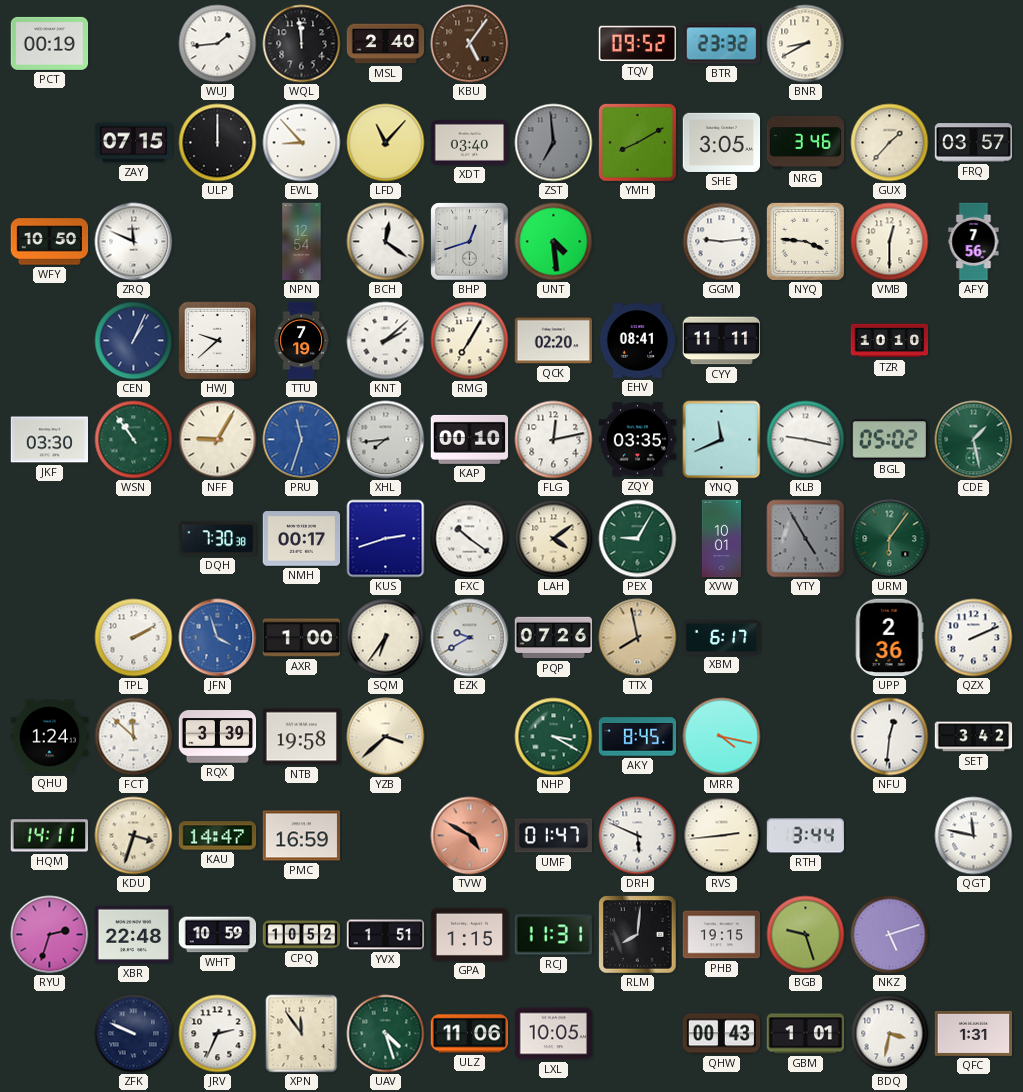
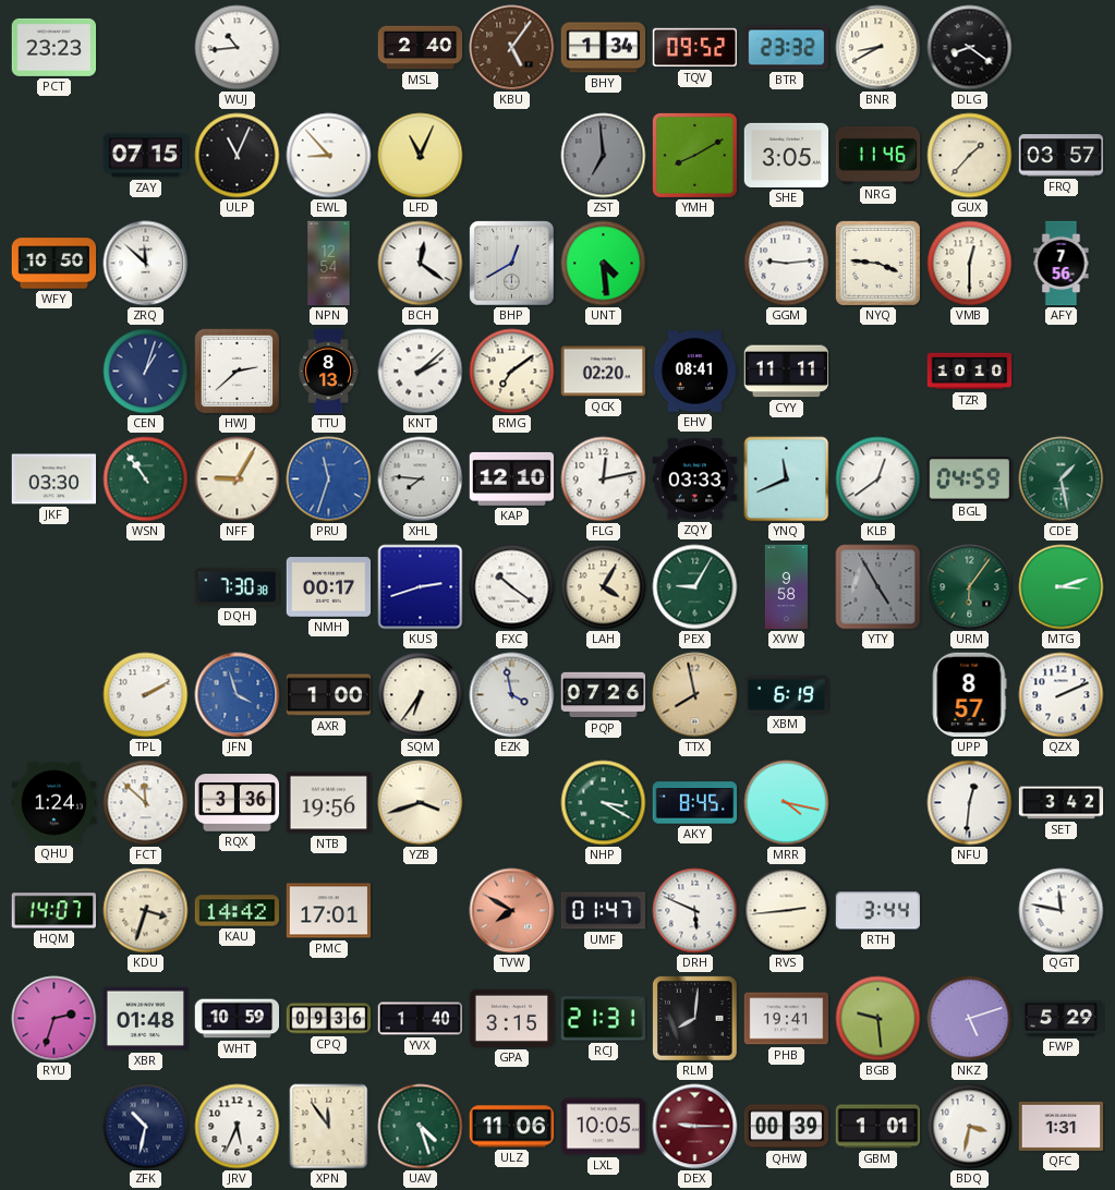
PCT: 00:19 -> 23:23 (54, 47)
WUJ: 1:44 -> 10:44 (238, 48)
WQL: 11:59 -> none (302, 44)
BHY: none -> 1:34 (604, 48)
DLG: none -> 8:21 (970, 48)
ULP: 12:00 -> 11:04 (238, 156)
LFD: 11:07 -> 11:04 (421, 156)
XDT: 03:40 -> none (470, 142)
NRG: 3:46 -> 11:46 (878, 155)
ZRQ: 11:49 -> 11:52 (146, 264)
BHP: 12:42 -> 12:40 (512, 264)
CEN: 1:04 -> 1:03 (146, 372)
HWJ: 9:38 -> 2:38 (238, 372)
TTU: 7:19 -> 8:13 (329, 372)
RMG: 7:05 -> 7:09 (512, 372)
XHL: 7:44 -> 7:46 (421, 479)
KAP: 00:10 -> 12:10 (512, 478)
ZQY: 03:35 -> 03:33 (695, 479)
KLB: 9:17 -> 12:39 (878, 479)
BGL: 05:02 -> 04:59 (969, 479)
LAH: 4:09 -> 4:05 (604, 587)
XVW: 10:01 -> 9:58 (786, 587)
MTG: none -> 3:12 (1062, 587)
EZK: 9:40 -> 3:58 (512, 695)
XBM: 6:17 -> 6:19 (787, 694)
UPP: 2:36 -> 8:57 (969, 695)
RQX: 3:39 -> 3:36 (238, 803)
NTB: 19:58 -> 19:56 (329, 803)
YZB: 3:38 -> 3:42 (421, 803)
HQM: 14:11 -> 14:07 (53, 911)
KAU: 14:47 -> 14:42 (238, 911)
PMC: 16:59 -> 17:01 (329, 911)
TVW: 4:50 -> 7:50 (512, 911)
XBR: 22:48 -> 01:48 (146, 1019)
CPQ: 10:52 -> 09:36 (329, 1019)
YVX: 1:51 -> 1:40 (421, 1019)
GPA: 1:15 -> 3:15 (512, 1018)
RCJ: 11:31 -> 21:31 (603, 1019)
PHB: 19:15 -> 19:41 (787, 1019)
BGB: 9:27 -> 9:29 (878, 1019)
FWP: none -> 5:29 (1062, 1018)
ZFK: 9:49 -> 10:32 (146, 1127)
JRV: 2:34 -> 5:34 (238, 1127)
DEX: none -> 9:15 (695, 1127)
QHW: 00:43 -> 00:39 (787, 1127)
